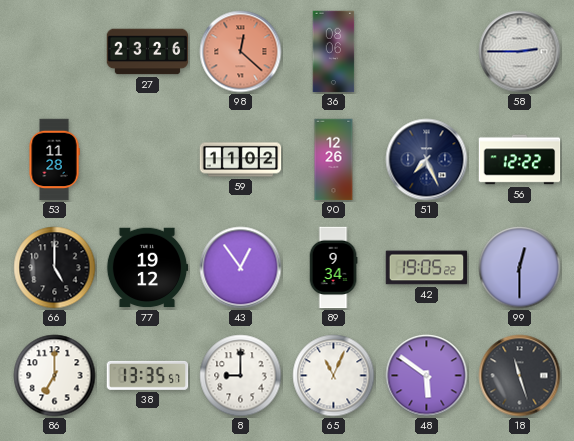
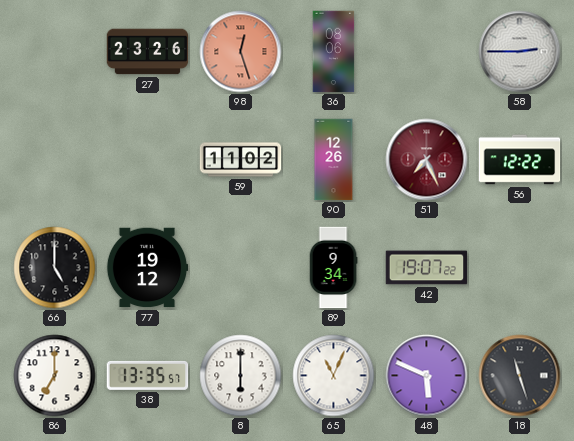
98: 12:22 -> 12:27 (241, 52)
53: 11:28 -> none (54, 160)
51 dial: navy -> burgundy (427, 160)
43: 12:54 -> none (241, 268)
42: 19:05 -> 19:07 (427, 268)
99: 12:30 -> none (520, 268)
8: 9:00 -> 6:00 (241, 376)
48: 5:51 -> 5:49 (427, 376)
